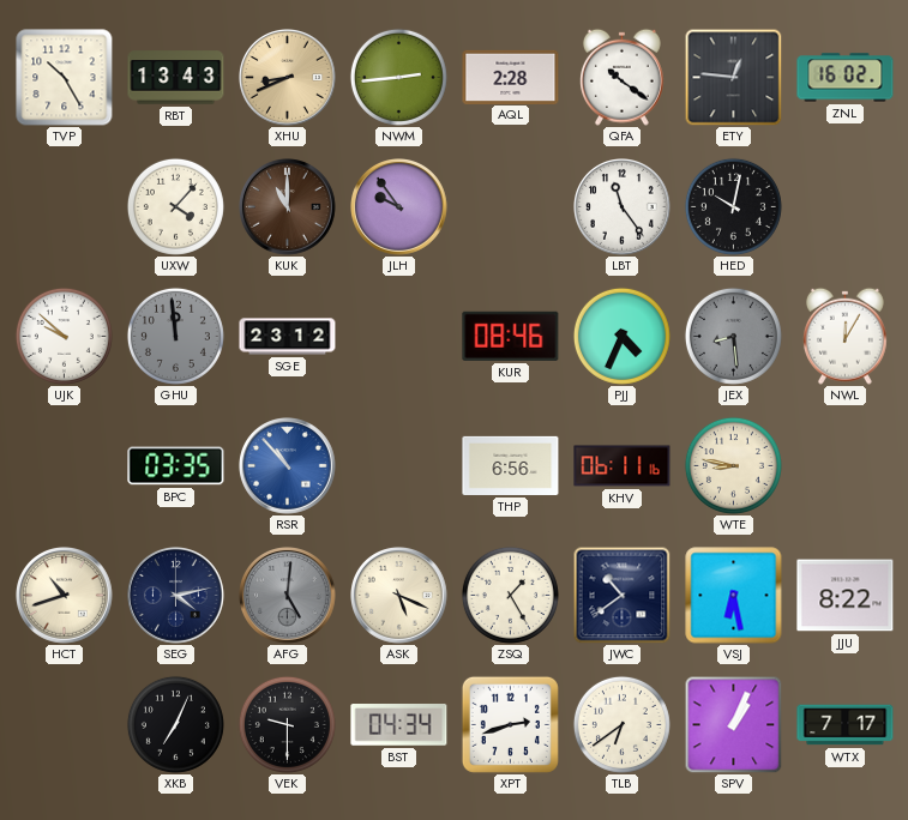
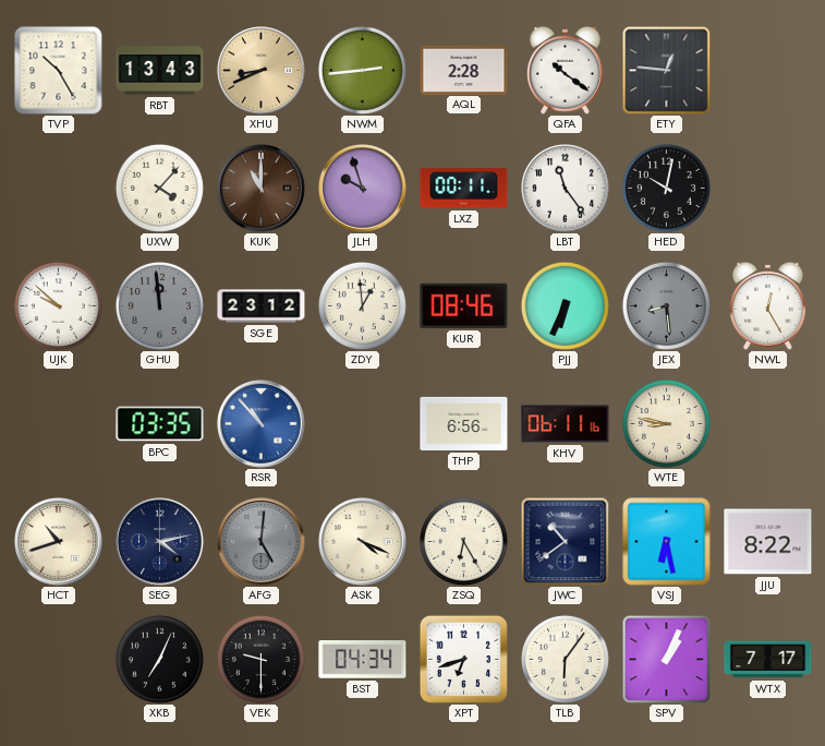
ZNL: 16:02 -> none (846, 78)
JLH: 9:54 -> 9:57 (363, 189)
LXZ: none -> 00:11 (464, 189)
ZDY: none -> 12:59 (362, 305)
PJJ: 4:34 -> 6:34 (565, 305)
NWL: 12:05 -> 12:25 (767, 305)
ASK: 5:19 -> 4:19 (363, 542)
ZSQ: 1:25 -> 6:25 (463, 541)
XPT: 2:42 -> 6:42 (463, 659)
TLB: 6:39 -> 6:06 (565, 659)
